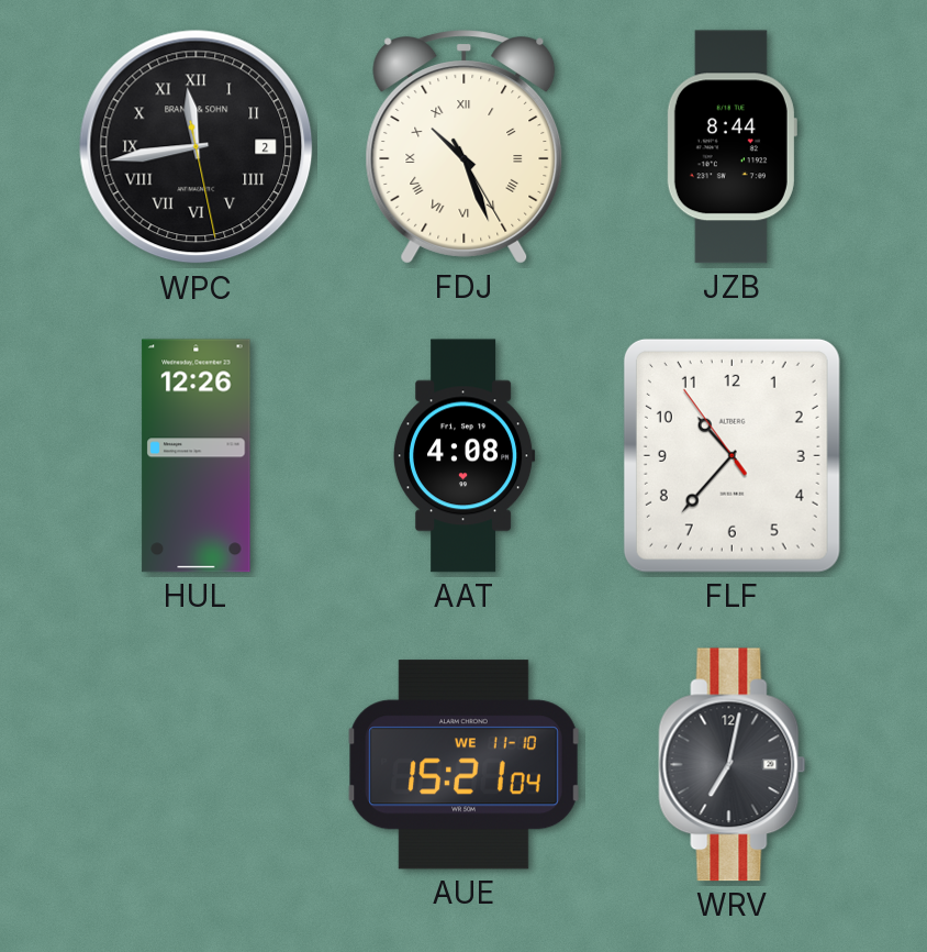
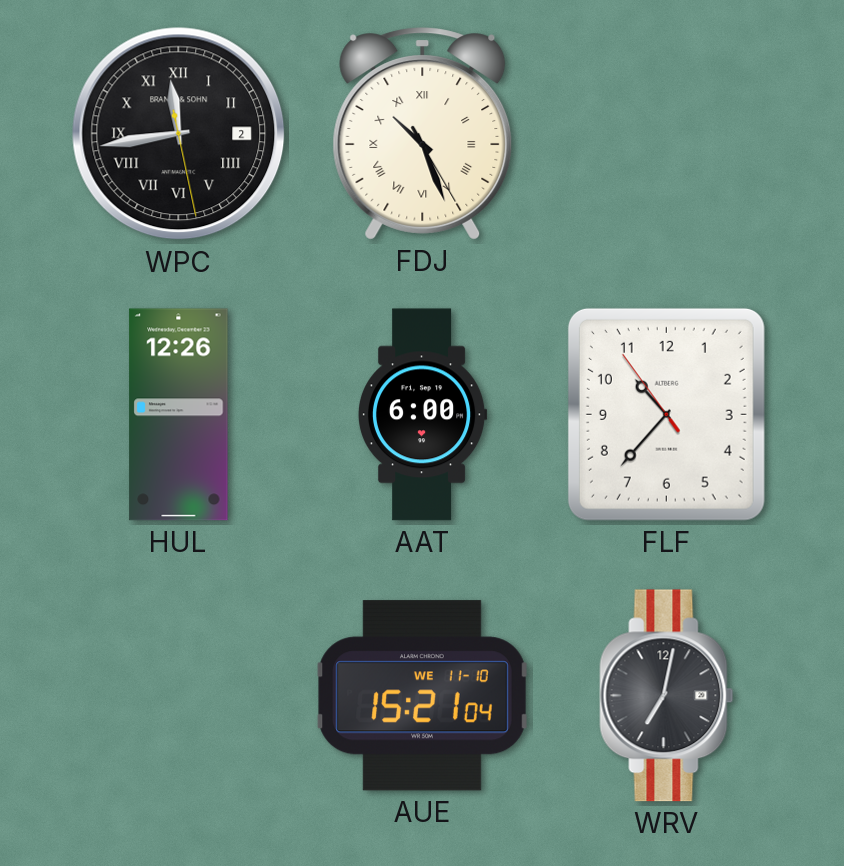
JZB: 8:44 -> none (731, 147)
AAT: 4:08 -> 6:00 (422, 415)
